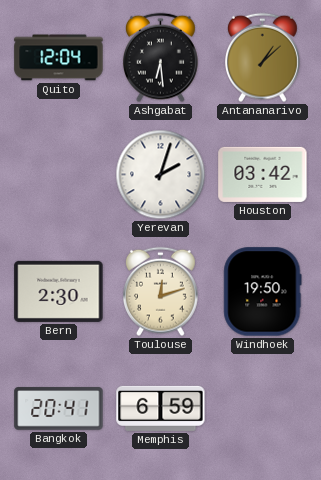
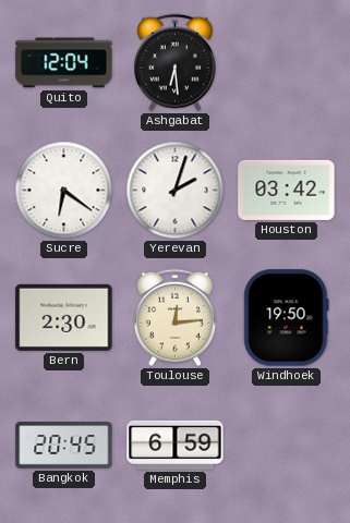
Antananarivo: 1:08 -> none (263, 58)
Sucre: none -> 6:21 (64, 191)
Toulouse: 12:12 -> 12:14 (176, 318)
Bangkok: 20:41 -> 20:45 (64, 446)
